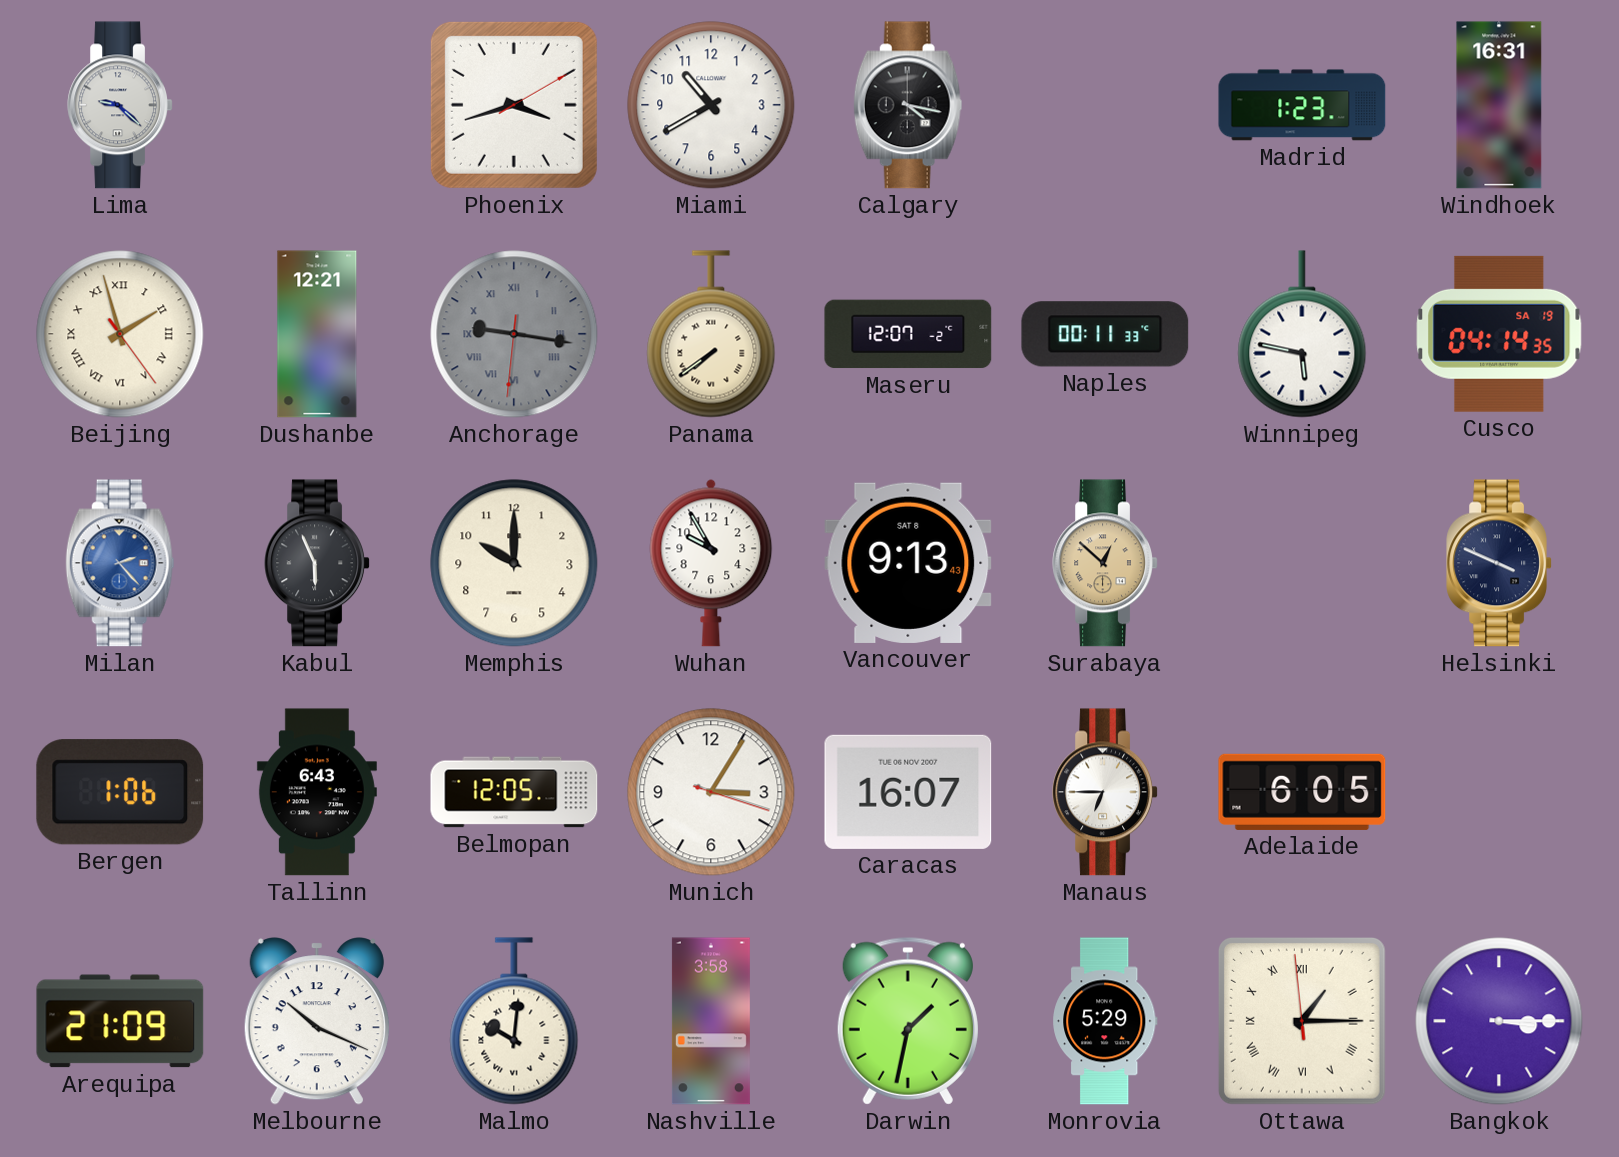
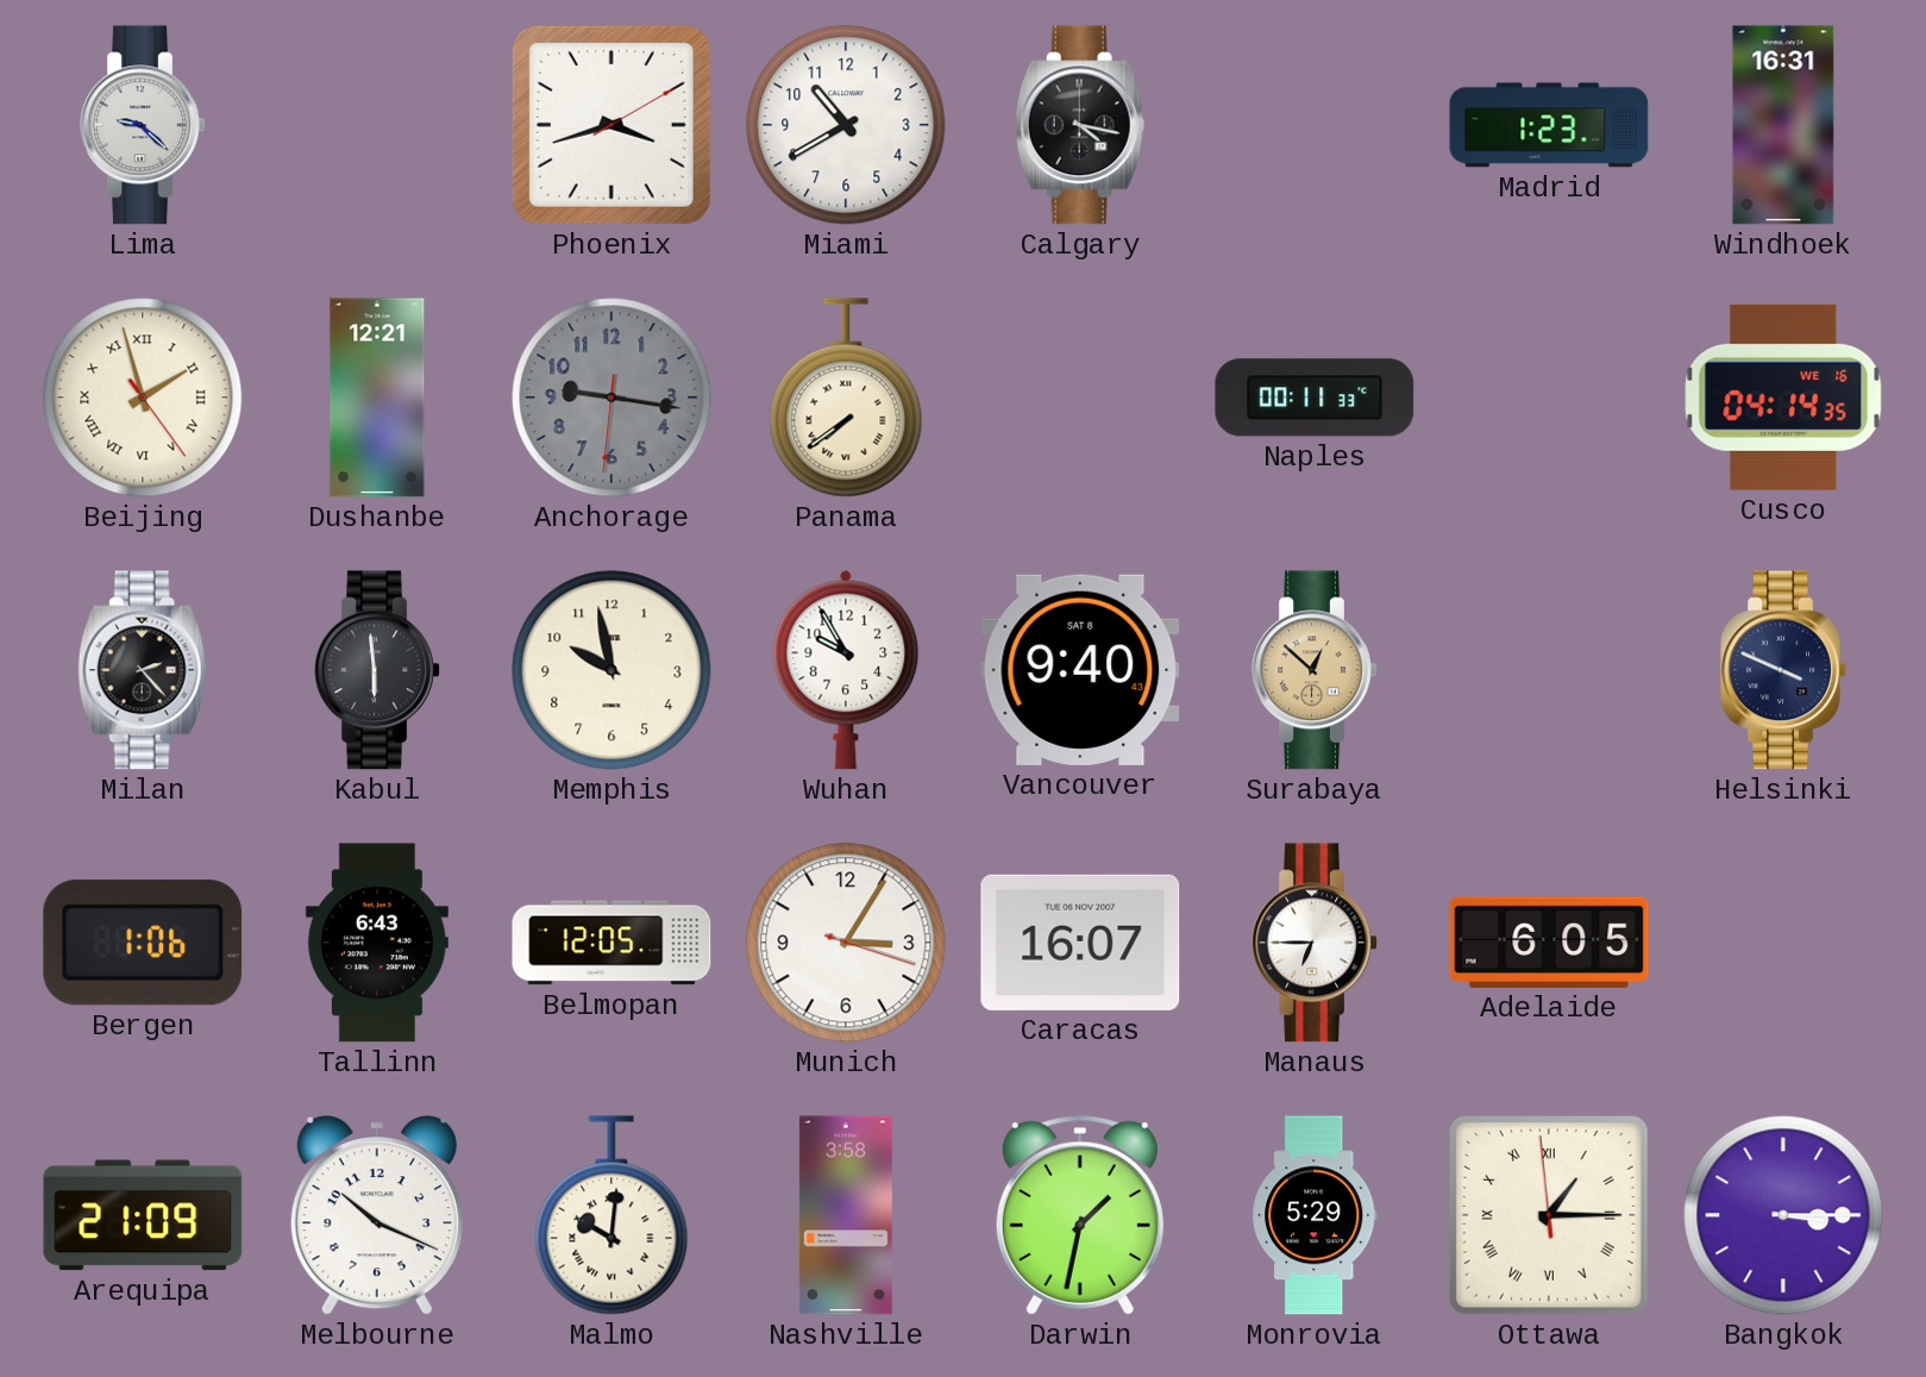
Anchorage numerals: Roman -> Arabic (611, 398)
Maseru: 12:07 -> none (908, 334)
Winnipeg: 5:47 -> none (1302, 334)
Cusco date: SA 19 -> WE 16 (1783, 398)
Milan dial: blue -> black (143, 670)
Kabul: 5:56 -> 5:59 (377, 670)
Memphis: 10:00 -> 9:58 (611, 670)
Vancouver: 9:13 -> 9:40 (1080, 670)
